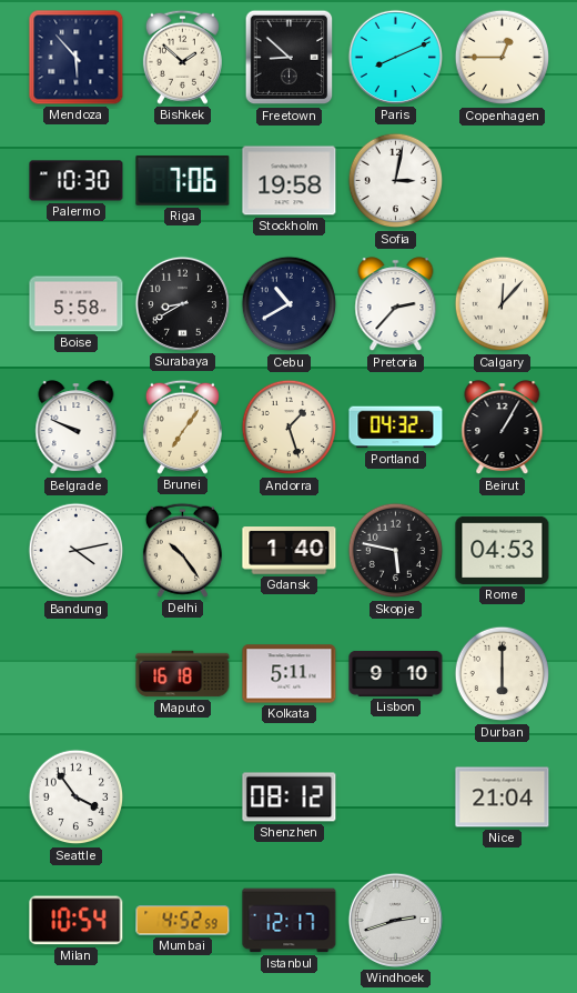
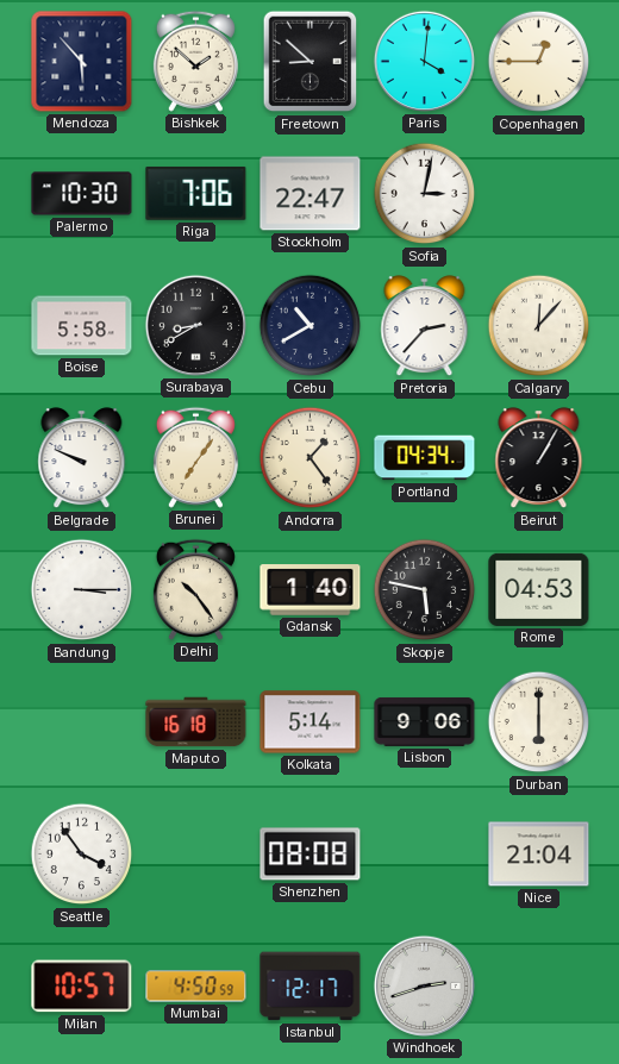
Paris: 8:11 -> 4:01 (424, 61)
Stockholm: 19:58 -> 22:47 (311, 194)
Andorra: 1:27 -> 1:24 (311, 458)
Portland: 04:32 -> 04:34 (425, 458)
Bandung: 4:13 -> 3:15 (82, 590)
Kolkata: 5:11 -> 5:14 (311, 722)
Lisbon: 9:10 -> 9:06 (425, 721)
Shenzhen: 08:12 -> 08:08 (311, 855)
Milan: 10:54 -> 10:57 (82, 987)
Mumbai: 4:52 -> 4:50 (196, 987)
